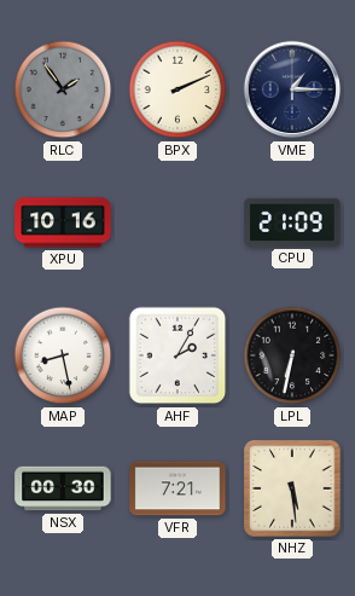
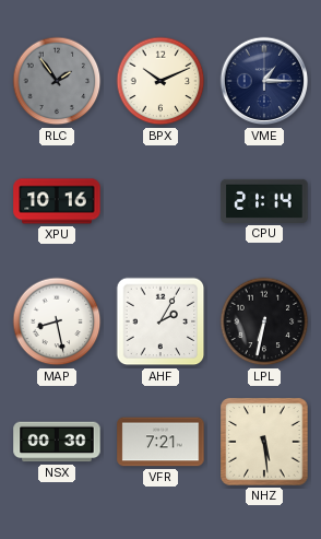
BPX: 2:11 -> 10:11 (160, 81)
CPU: 21:09 -> 21:14 (264, 201)
